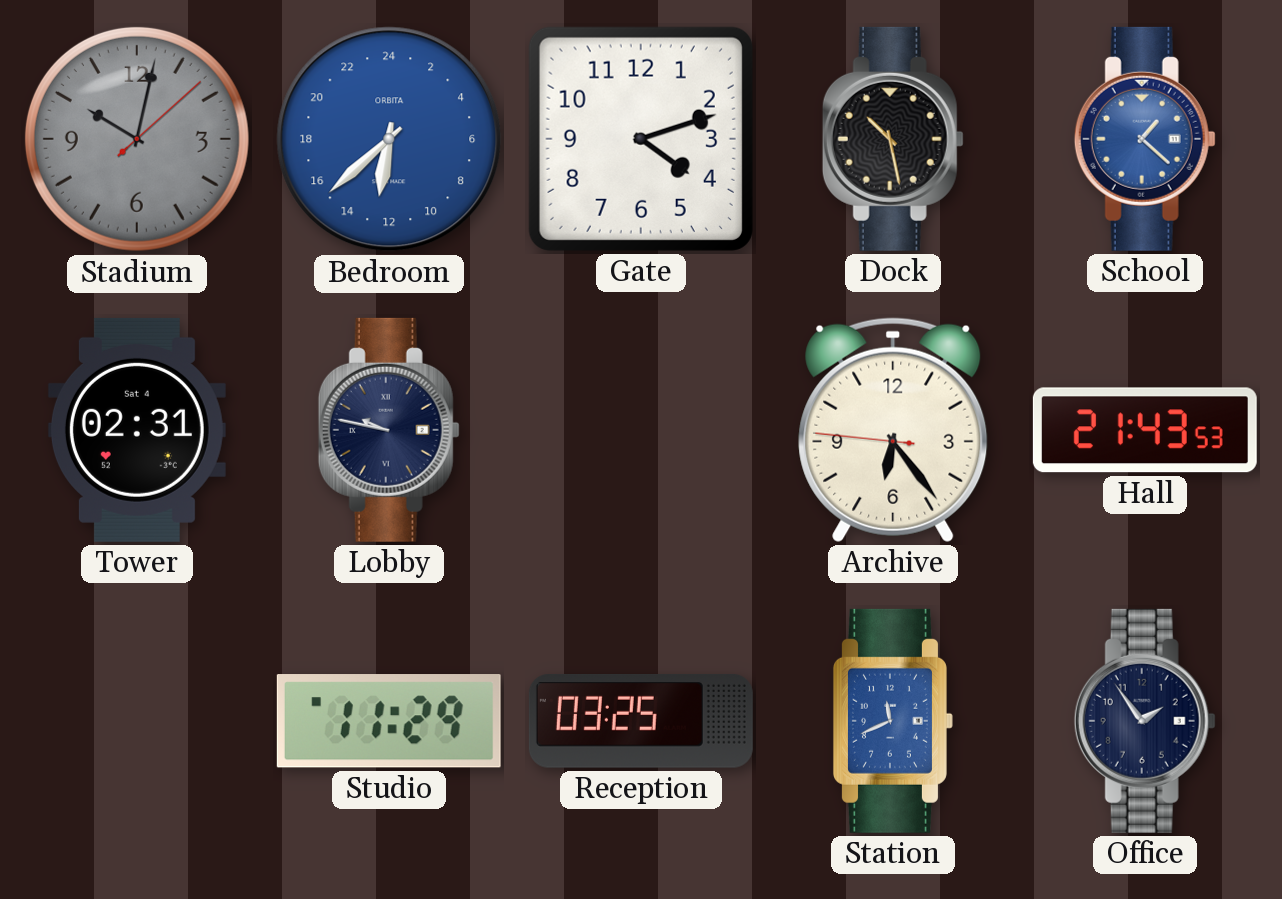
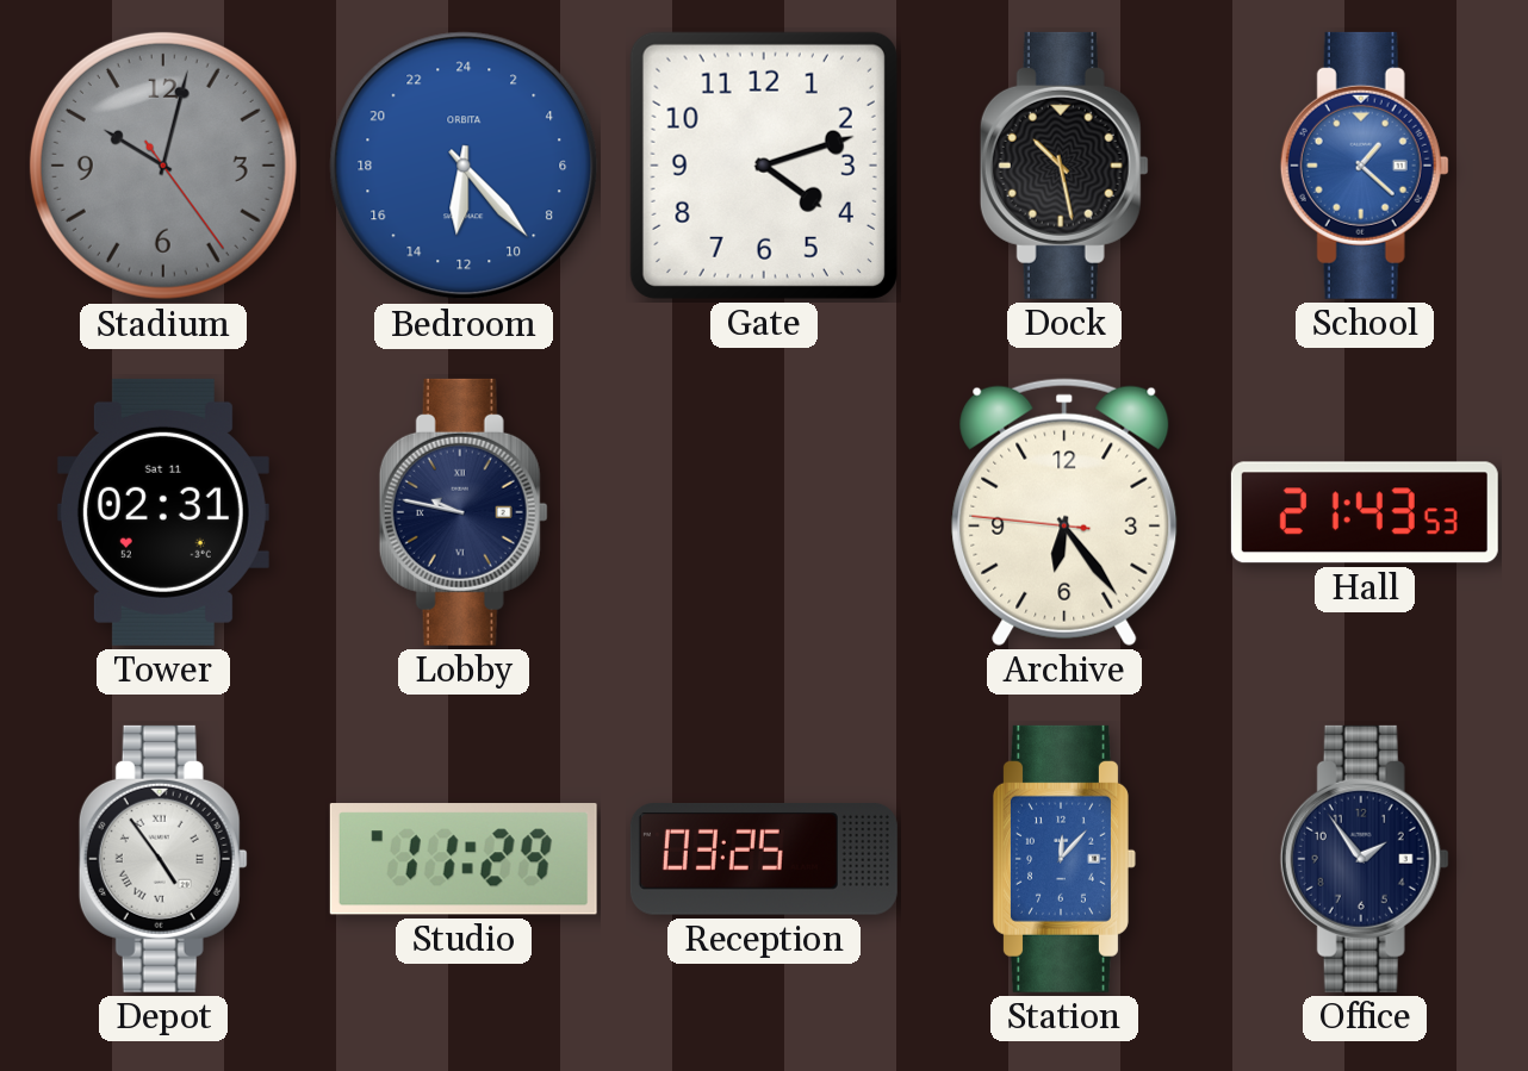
Stadium: 10:02:08 -> 10:02:24 (163, 166)
Bedroom: 12:38 -> 12:23 (464, 166)
Tower date: Sat 4 -> Sat 11 (163, 512)
Depot: none -> 4:54 (163, 859)
Station: 11:41 -> 12:07 (1064, 859)
